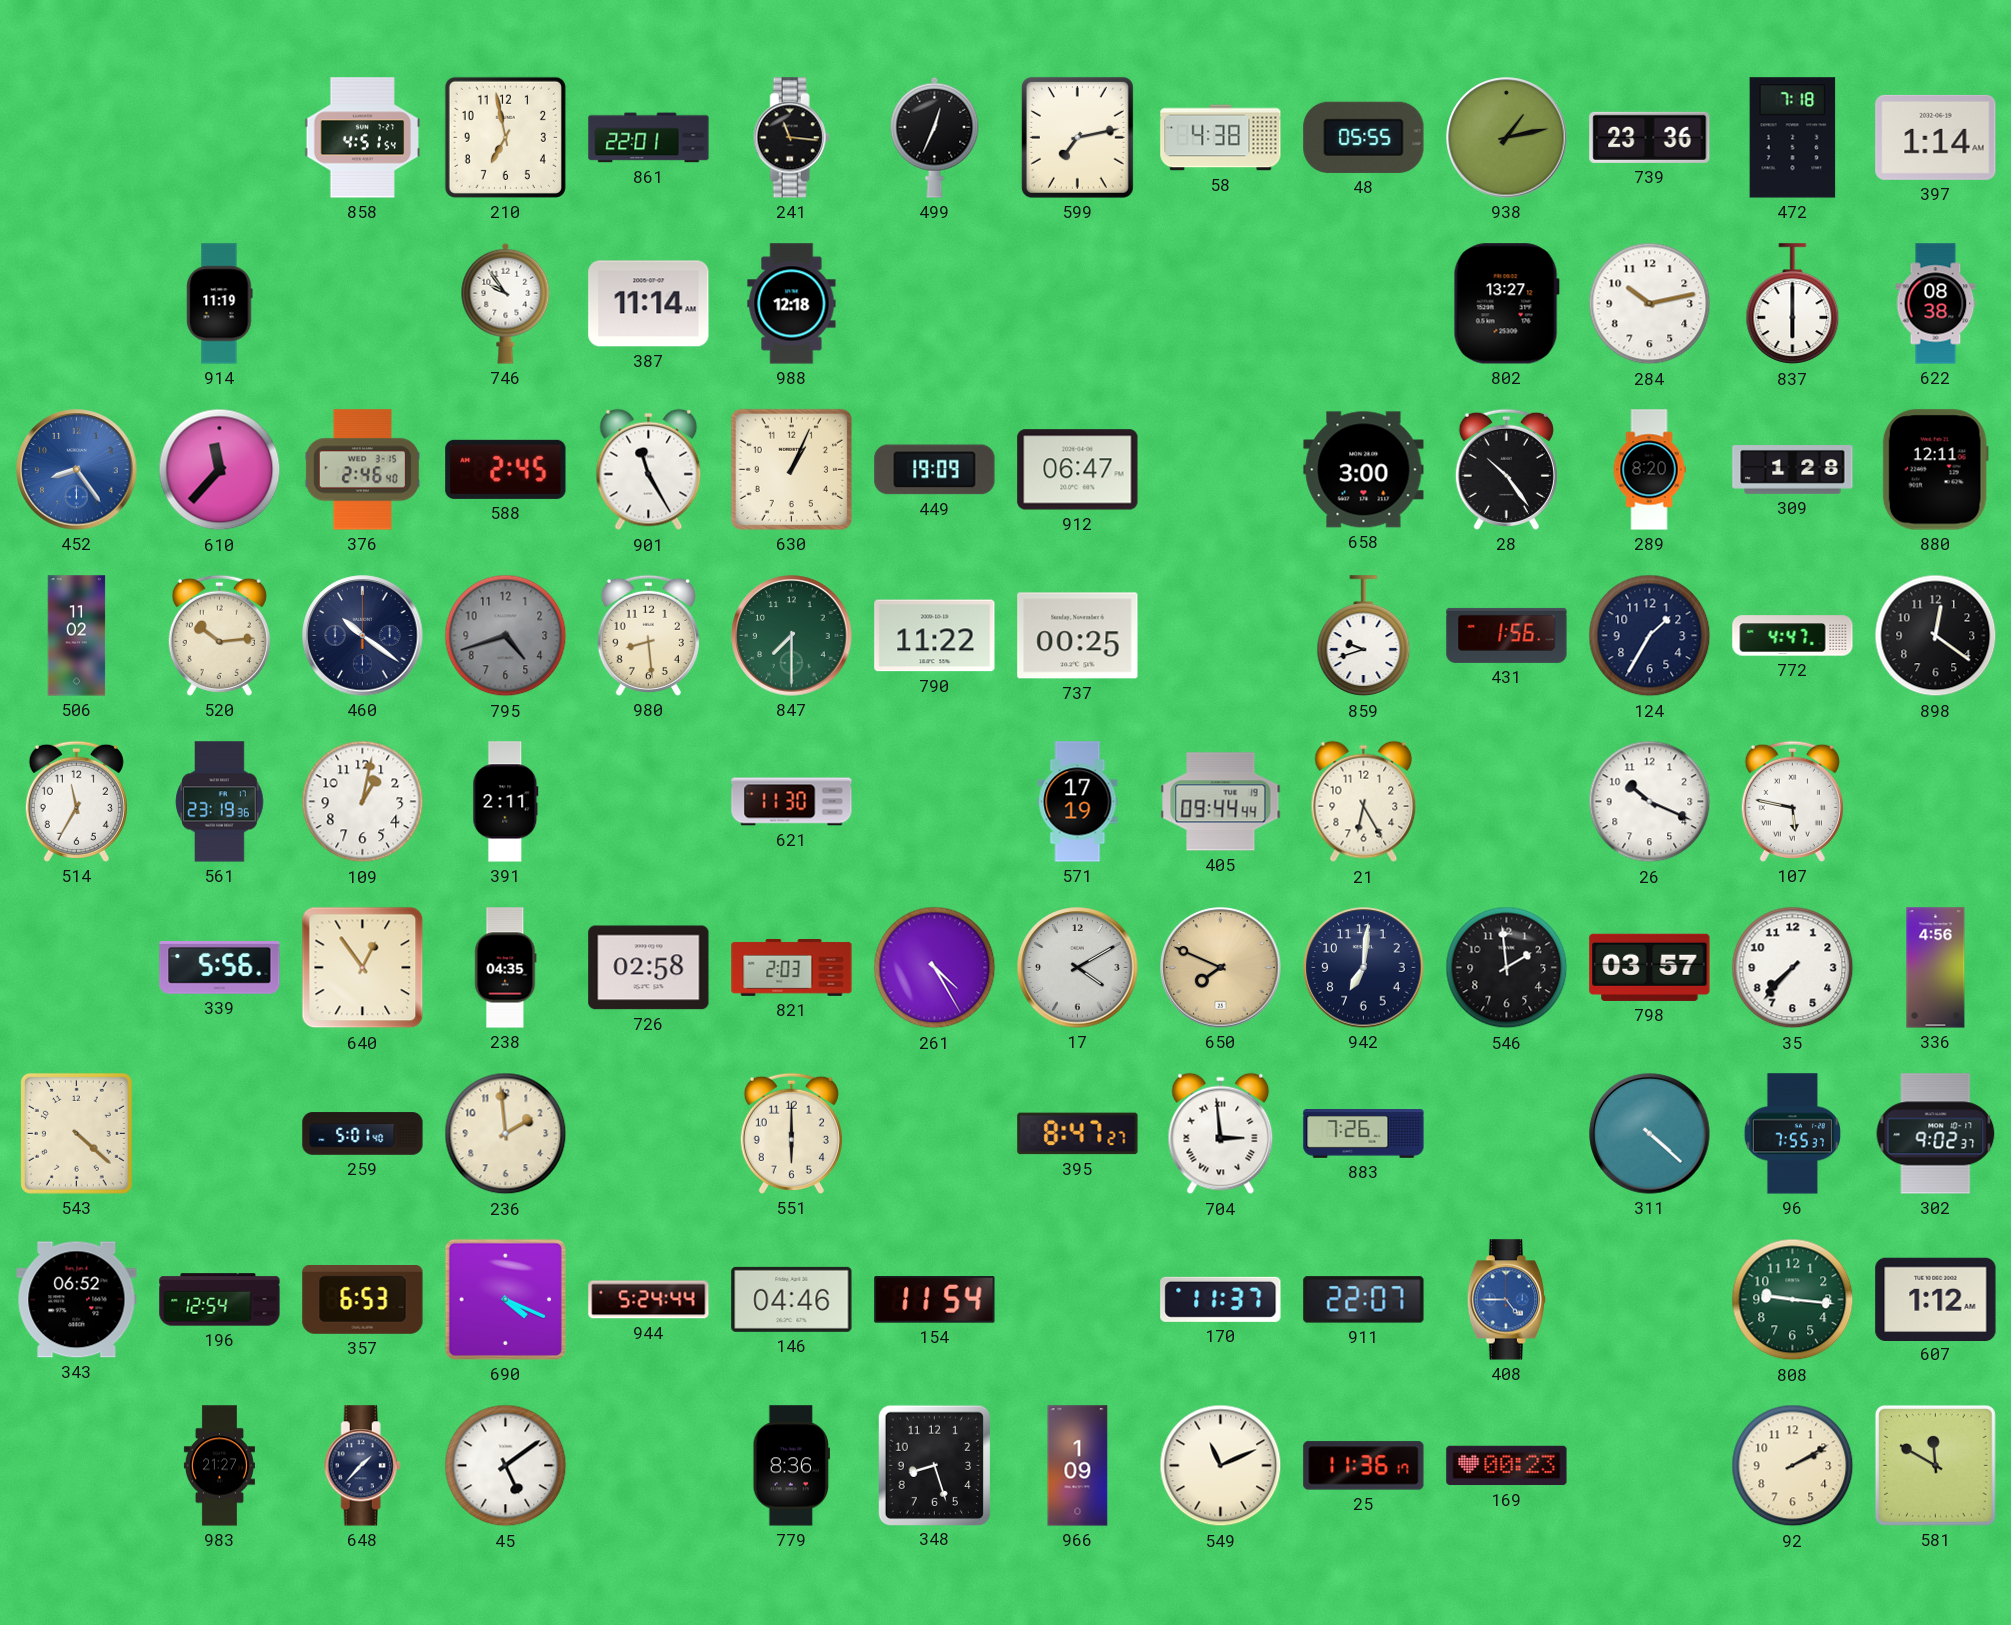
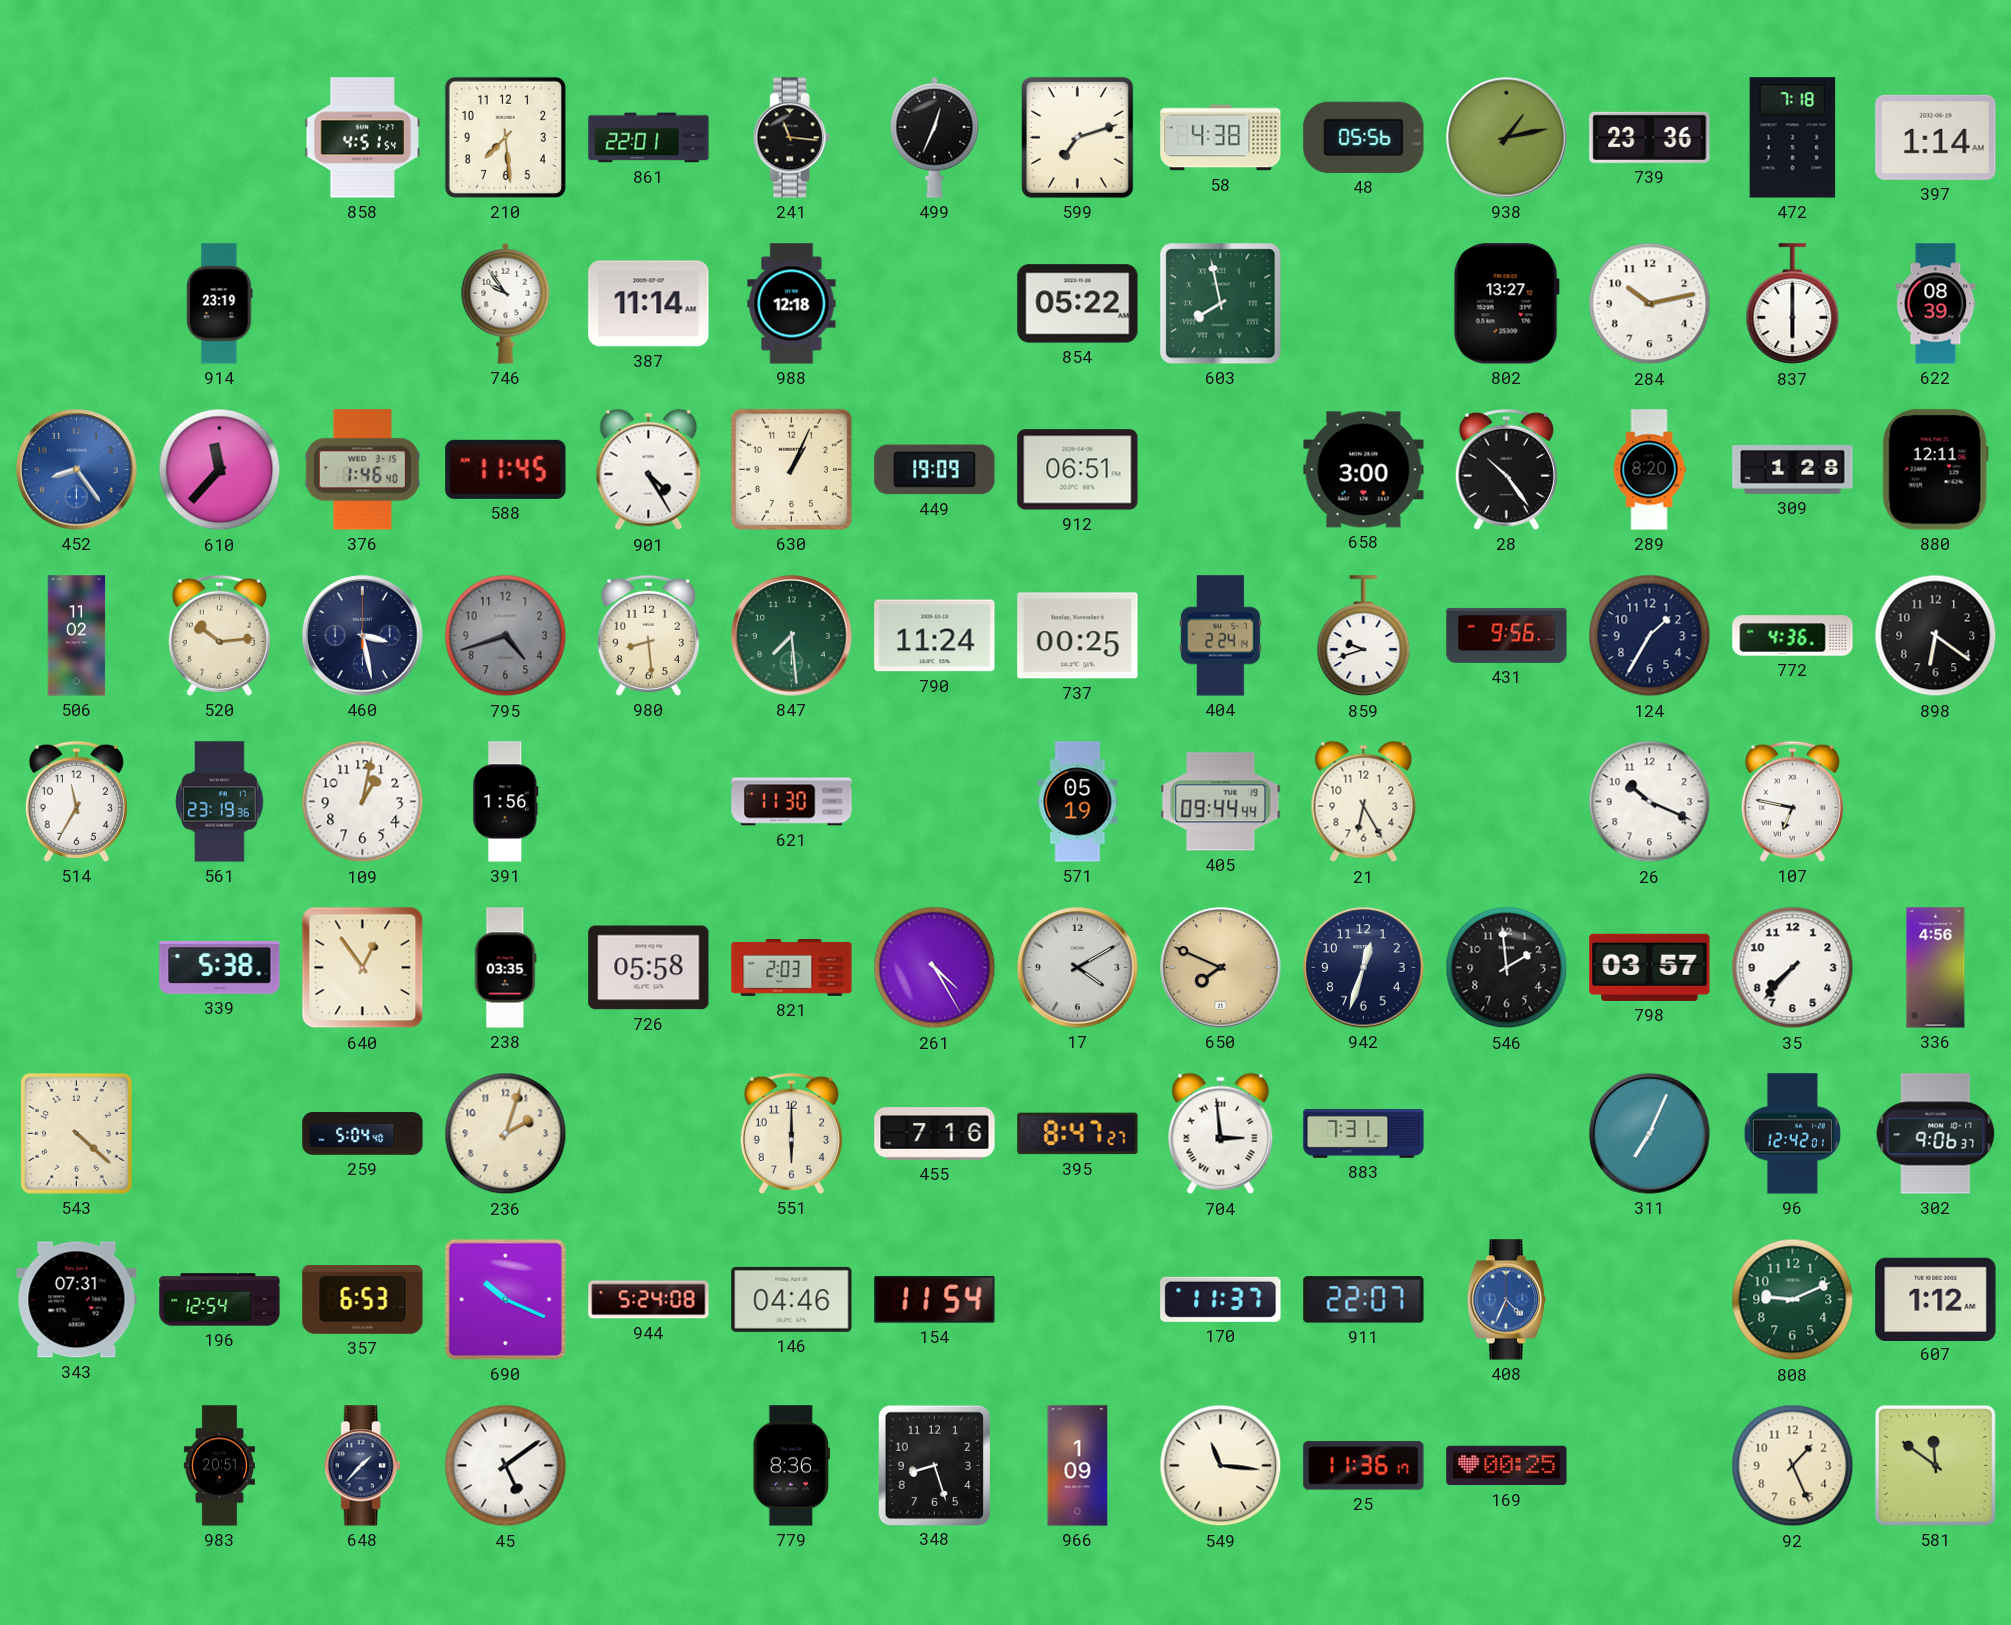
210: 6:58 -> 7:29 (505, 137)
599: 7:13 -> 7:12 (1077, 137)
48: 05:55 -> 05:56 (1364, 137)
914: 11:19 -> 23:19 (220, 304)
854: none -> 05:22 (1078, 304)
603: none -> 7:58 (1221, 304)
622: 08:38 -> 08:39 (1936, 304)
376: 2:46 -> 1:46 (362, 470)
588: 2:45 -> 11:45 (506, 469)
901: 11:25 -> 4:25 (649, 470)
912: 06:47 -> 06:51 (1078, 470)
460: 10:21 -> 3:28 (363, 636)
847: 7:30 -> 7:29 (792, 636)
790: 11:22 -> 11:24 (935, 636)
404: none -> 2:24 (1220, 636)
431: 1:56 -> 9:56 (1507, 635)
772: 4:47 -> 4:36 (1793, 636)
898: 12:21 -> 6:21 (1936, 636)
391: 2:11 -> 1:56 (506, 802)
571: 17:19 -> 05:19 (1078, 802)
107: 5:47 -> 6:47 (1792, 801)
339: 5:56 -> 5:38 (220, 968)
238: 04:35 -> 03:35 (506, 968)
726: 02:58 -> 05:58 (649, 968)
942: 7:01 -> 12:33 (1364, 968)
259: 5:01 -> 5:04 (363, 1134)
236: 1:59 -> 2:03 (506, 1134)
455: none -> 7:16 (935, 1134)
883: 7:26 -> 7:31 (1364, 1134)
311: 4:22 -> 7:04 (1650, 1134)
96: 7:55 -> 12:42 (1792, 1134)
302: 9:02 -> 9:06 (1936, 1134)
343: 06:52 -> 07:31 (77, 1300)
690: 4:19 -> 10:19 (505, 1299)
944: 5:24:44 -> 5:24:08 (649, 1300)
408: 4:45 -> 4:34 (1507, 1300)
808: 9:16 -> 9:11 (1793, 1300)
983: 21:27 -> 20:51 (219, 1466)
549: 11:11 -> 11:16 (1221, 1466)
169: 00:23 -> 00:25 (1507, 1466)
92: 2:10 -> 1:26 (1793, 1466)
581: 11:50 -> 11:51 (1935, 1465)
